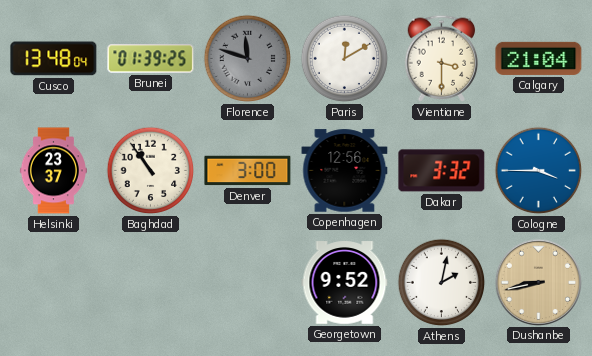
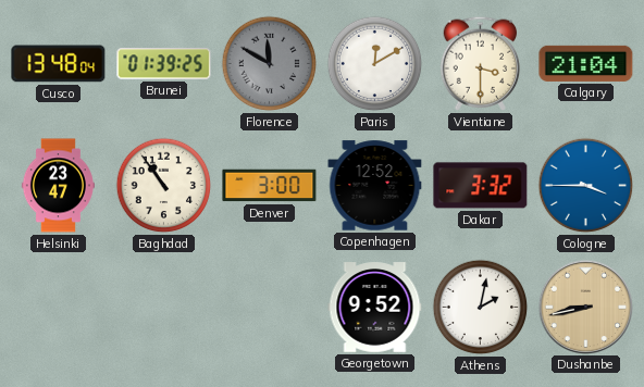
Florence: 11:48 -> 11:50 (270, 64)
Helsinki: 23:37 -> 23:47 (58, 186)
Copenhagen: 12:56 -> 12:52 (375, 186)
